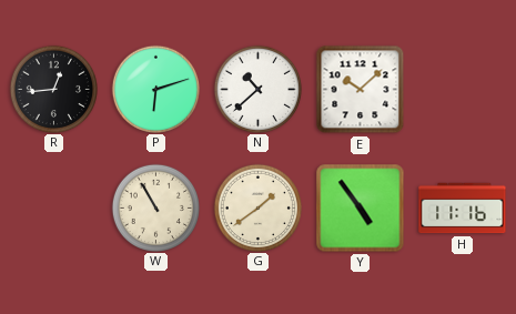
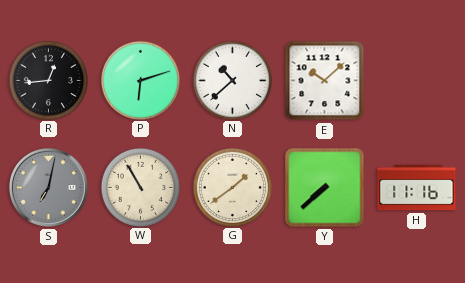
S: none -> 7:02 (48, 187)
Y: 4:54 -> 7:38 (325, 188)
